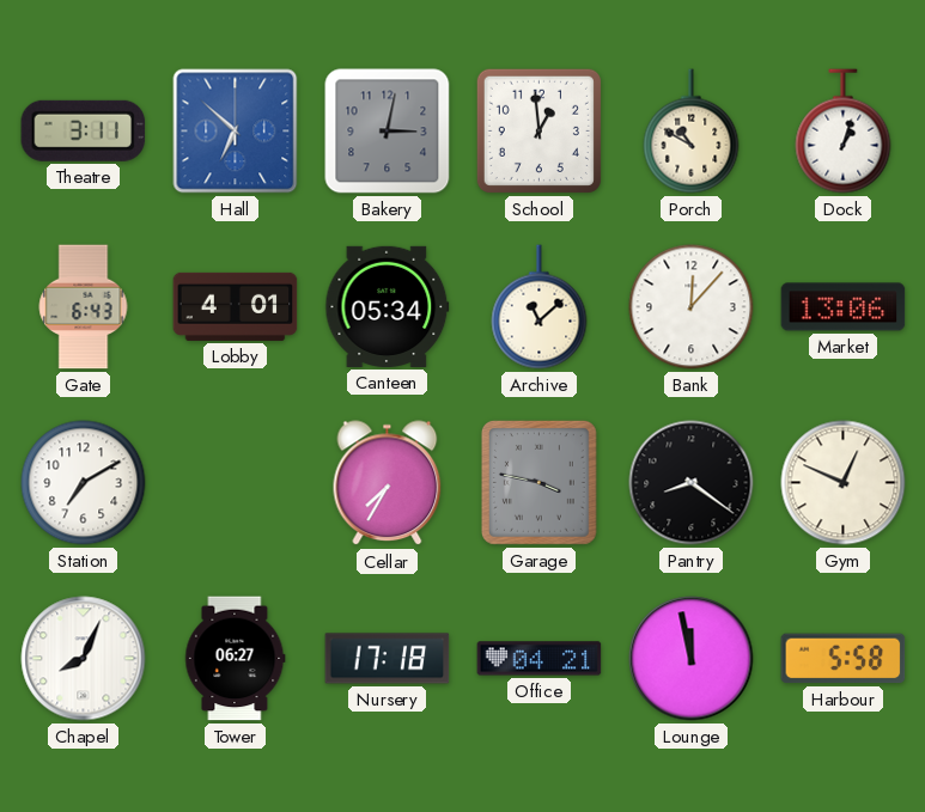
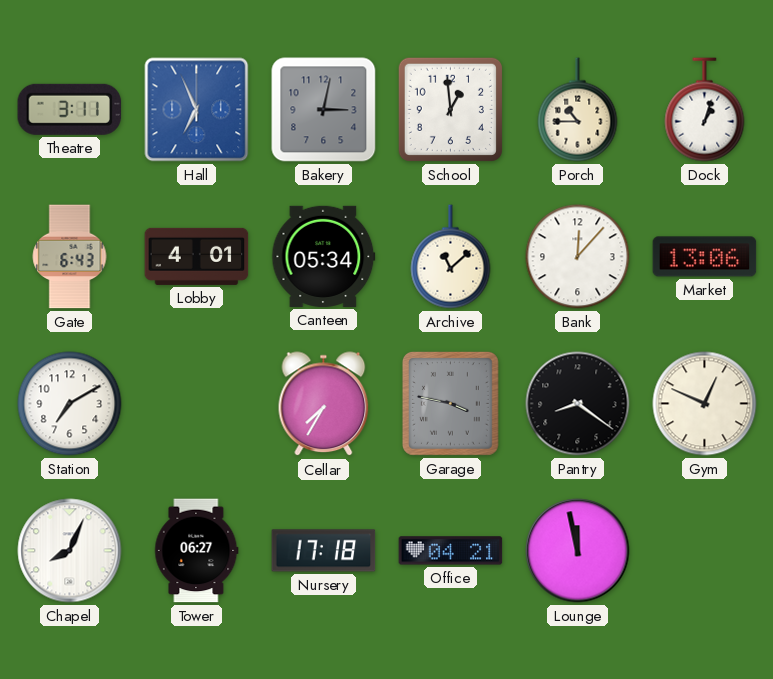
Hall: 6:52 -> 6:56 (197, 110)
Porch: 10:50 -> 10:45 (578, 110)
Harbour: 5:58 -> none (844, 659)
